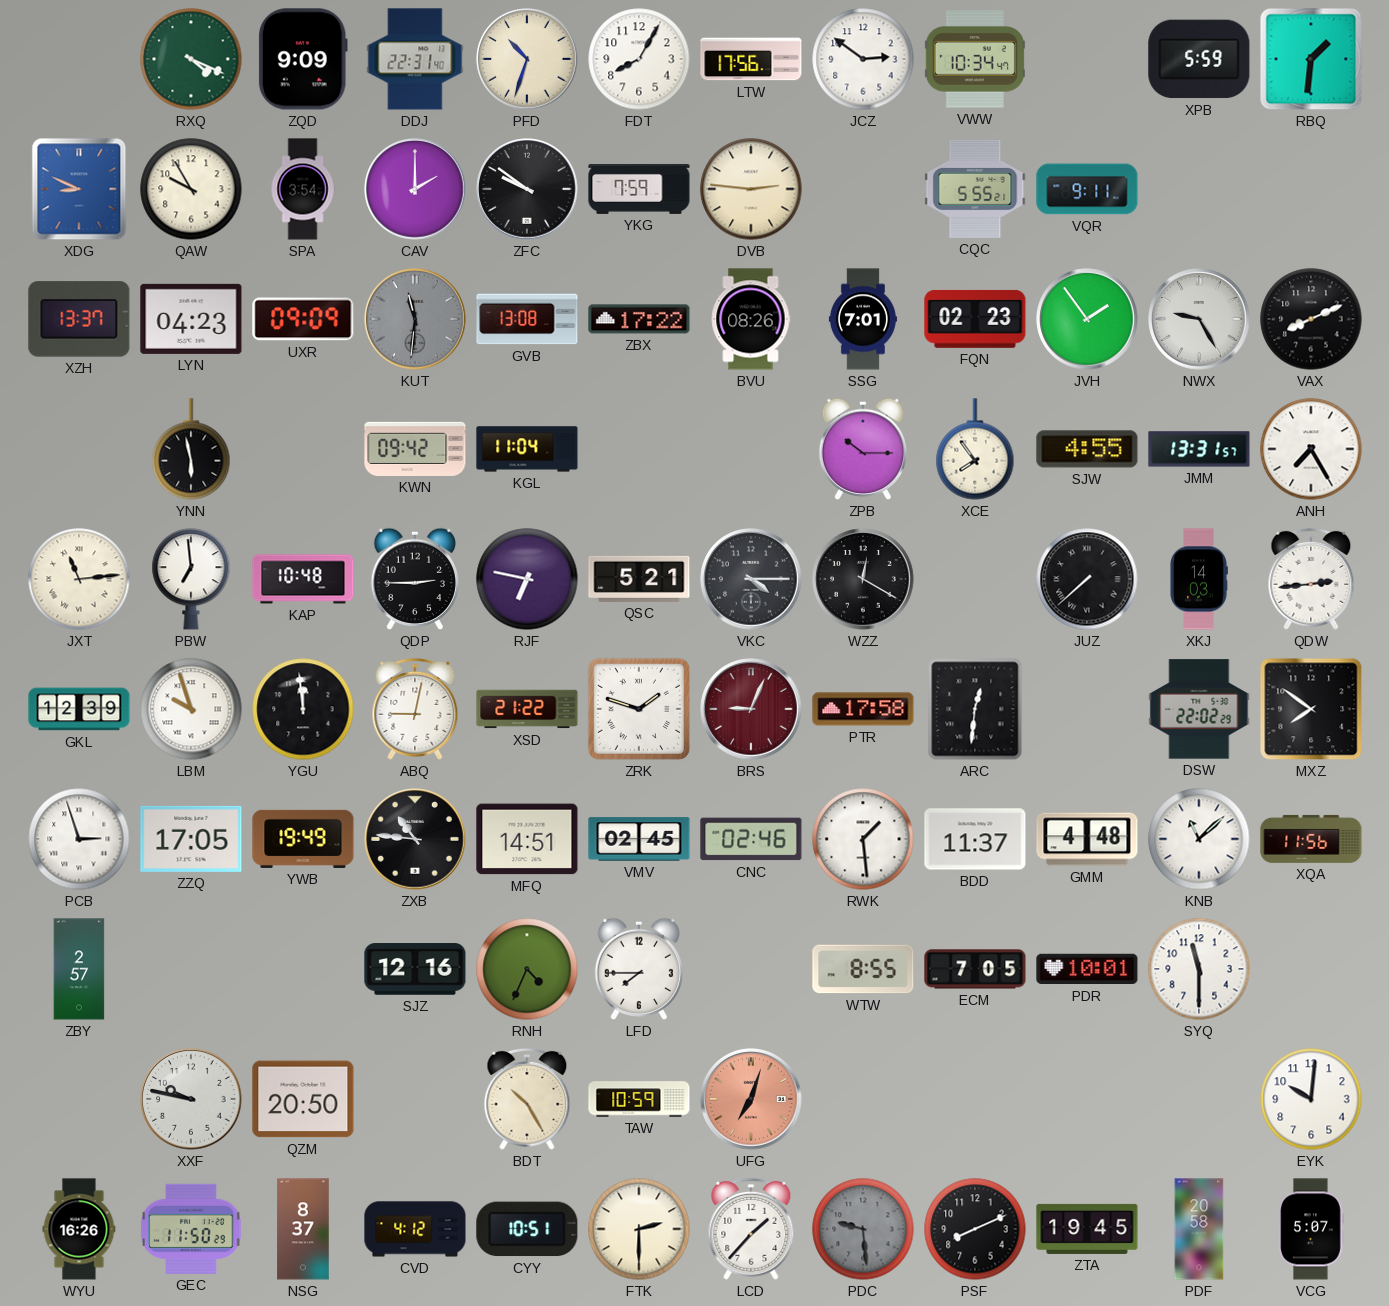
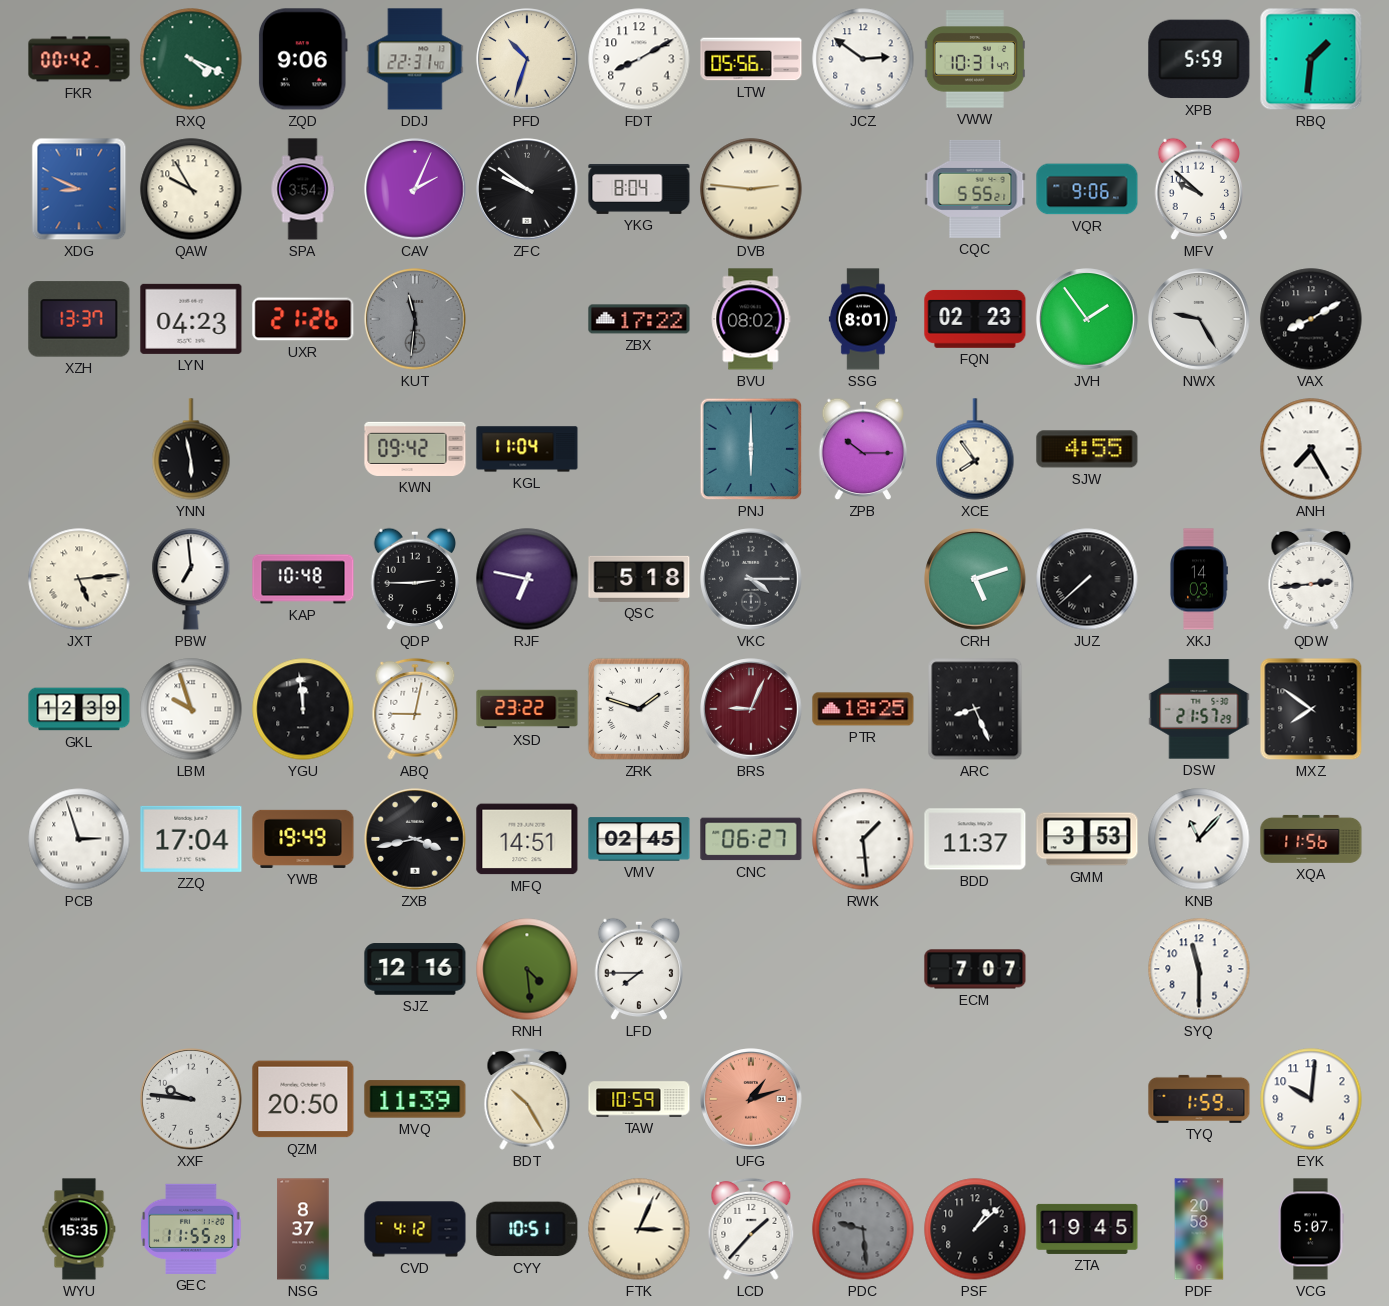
FKR: none -> 00:42 (79, 59)
ZQD: 9:09 -> 9:06 (303, 59)
FDT: 8:05 -> 8:10 (639, 59)
LTW: 17:56 -> 05:56 (751, 59)
VWW: 10:34 -> 10:31 (975, 59)
CAV: 2:00 -> 2:04 (415, 189)
YKG: 7:59 -> 8:04 (639, 189)
VQR: 9:11 -> 9:06 (1087, 189)
MFV: none -> 9:52 (1198, 189)
UXR: 09:09 -> 21:26 (303, 319)
GVB: 13:08 -> none (527, 319)
BVU: 08:26 -> 08:02 (751, 319)
SSG: 7:01 -> 8:01 (863, 319)
VAX: 8:11 -> 8:10 (1311, 319)
PNJ: none -> 6:00 (751, 449)
JMM: 13:31 -> none (1199, 449)
JXT: 11:14 -> 5:14 (79, 579)
QSC: 5:21 -> 5:18 (639, 579)
WZZ: 12:20 -> none (863, 579)
CRH: none -> 5:12 (975, 579)
XSD: 21:22 -> 23:22 (527, 709)
PTR: 17:58 -> 18:25 (863, 709)
ARC: 12:31 -> 8:26 (975, 709)
DSW: 22:02 -> 21:57 (1199, 709)
ZZQ: 17:05 -> 17:04 (191, 839)
ZXB: 10:46 -> 3:43 (415, 839)
CNC: 02:46 -> 06:27 (751, 839)
GMM: 4:48 -> 3:53 (1087, 839)
KNB: 11:08 -> 11:07 (1199, 839)
ZBY: 2:57 -> none (79, 969)
RNH: 4:34 -> 4:29 (527, 969)
WTW: 8:55 -> none (863, 969)
ECM: 7:05 -> 7:07 (975, 969)
PDR: 10:01 -> none (1087, 969)
XXF: 9:47 -> 9:46 (191, 1099)
MVQ: none -> 11:39 (415, 1099)
UFG: 7:03 -> 1:12 (751, 1099)
TYQ: none -> 1:59 (1199, 1099)
WYU: 16:26 -> 15:35 (79, 1229)
GEC: 11:50 -> 11:55 (191, 1229)
FTK: 2:30 -> 3:04 (639, 1229)
PSF: 8:11 -> 1:08 (975, 1229)
